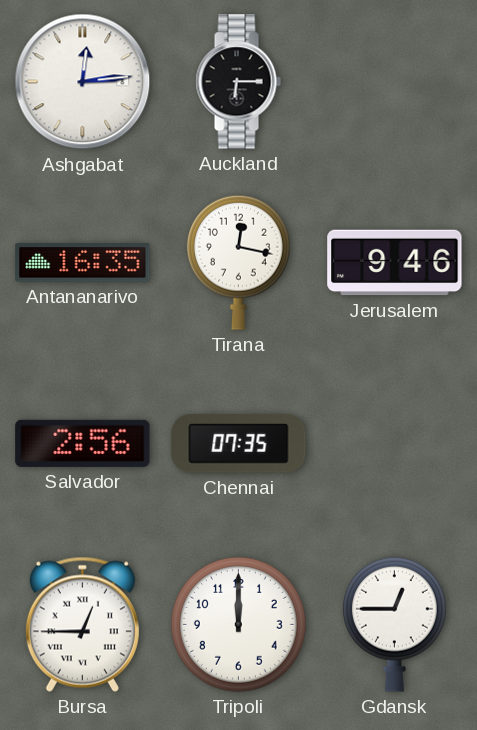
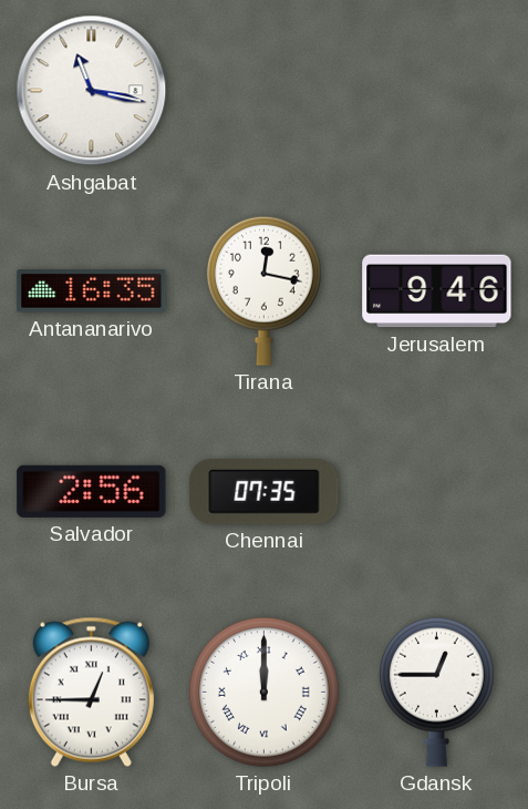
Ashgabat: 12:14 -> 11:17 (92, 91)
Auckland: 6:15 -> none (238, 82)
Tripoli numerals: Arabic -> Roman (263, 692)
